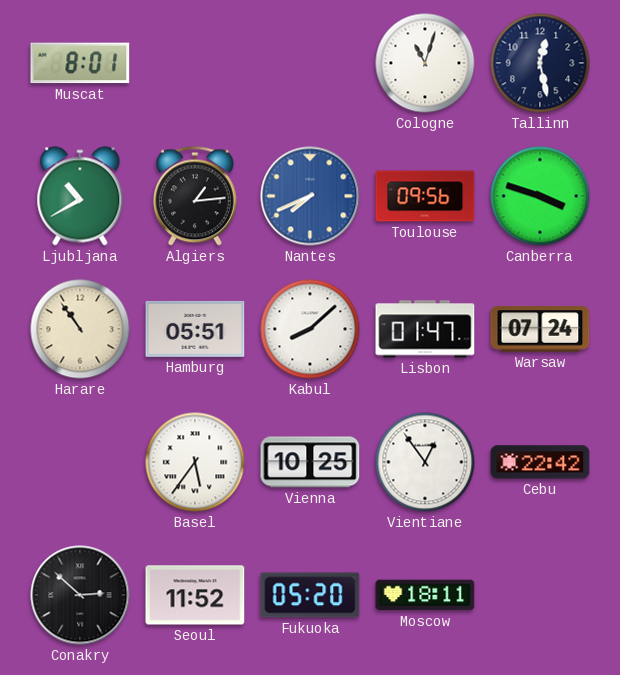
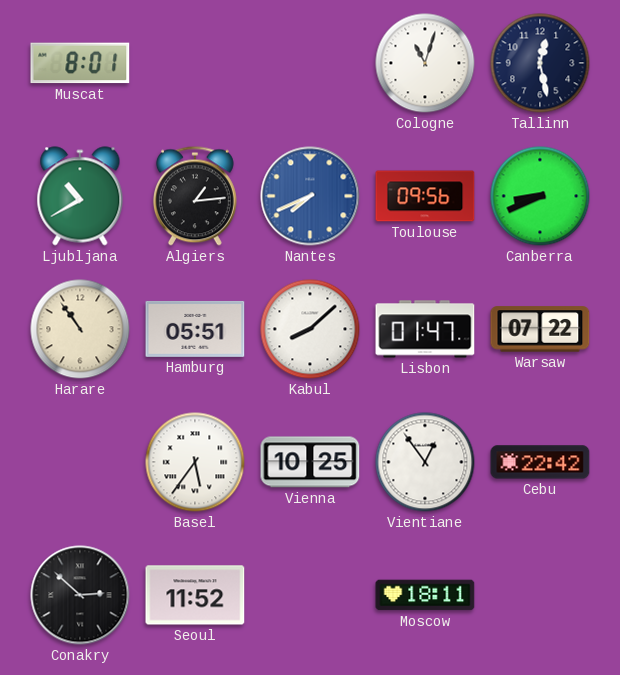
Canberra: 3:48 -> 8:41 (540, 196)
Warsaw: 07:24 -> 07:22 (540, 329)
Fukuoka: 05:20 -> none (310, 595)
